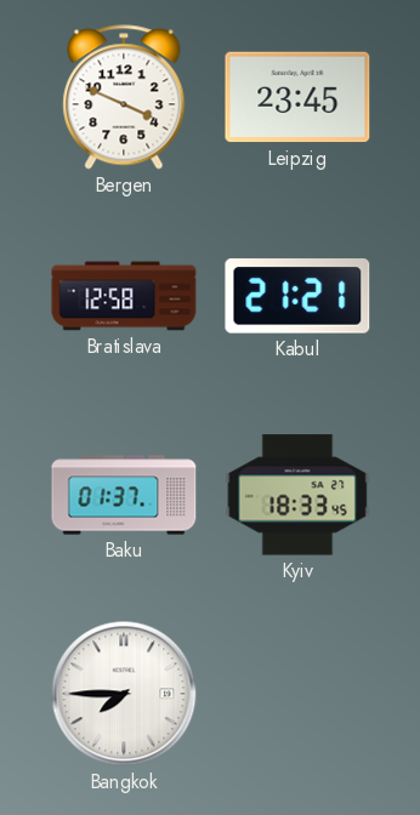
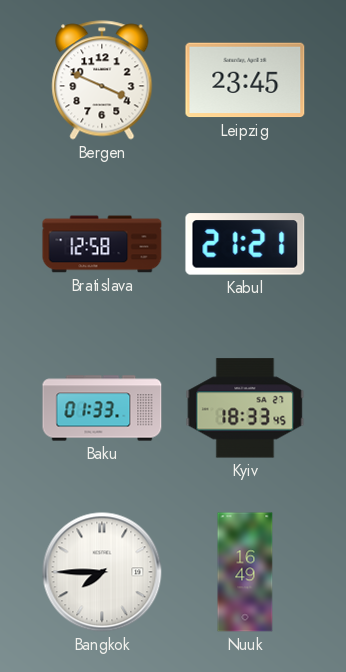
Baku: 01:37 -> 01:33 (102, 408)
Nuuk: none -> 16:49 (245, 572)
